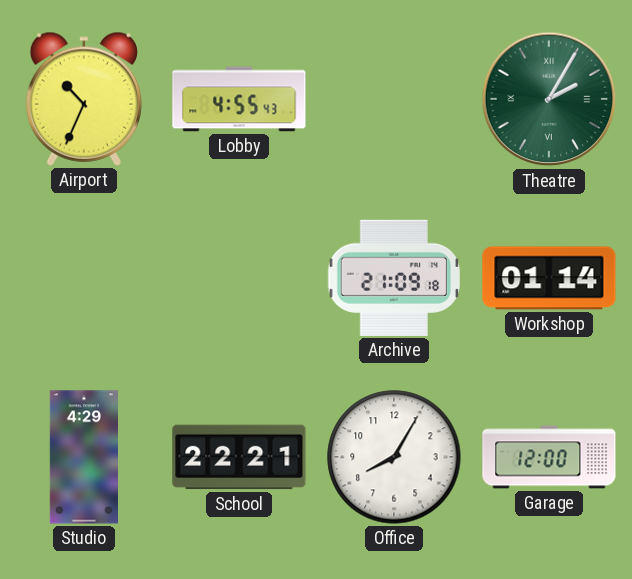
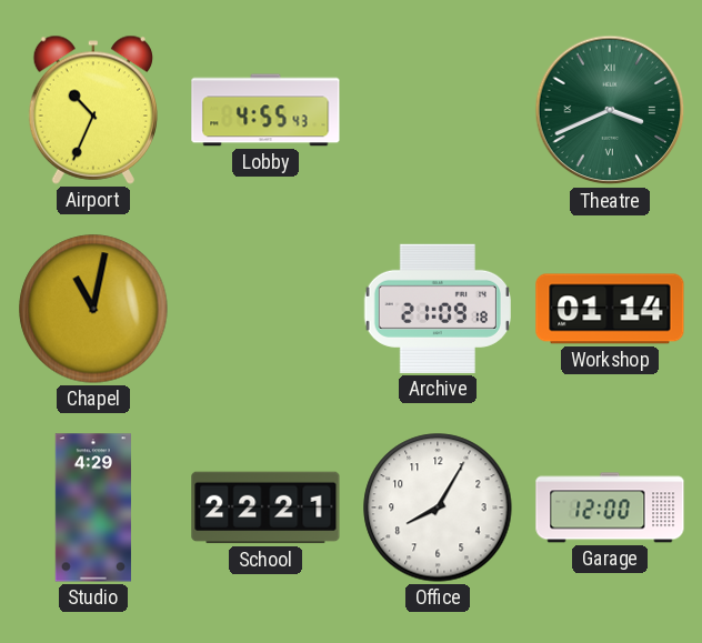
Theatre: 2:05 -> 3:41 (610, 110)
Chapel: none -> 11:02 (93, 309)
